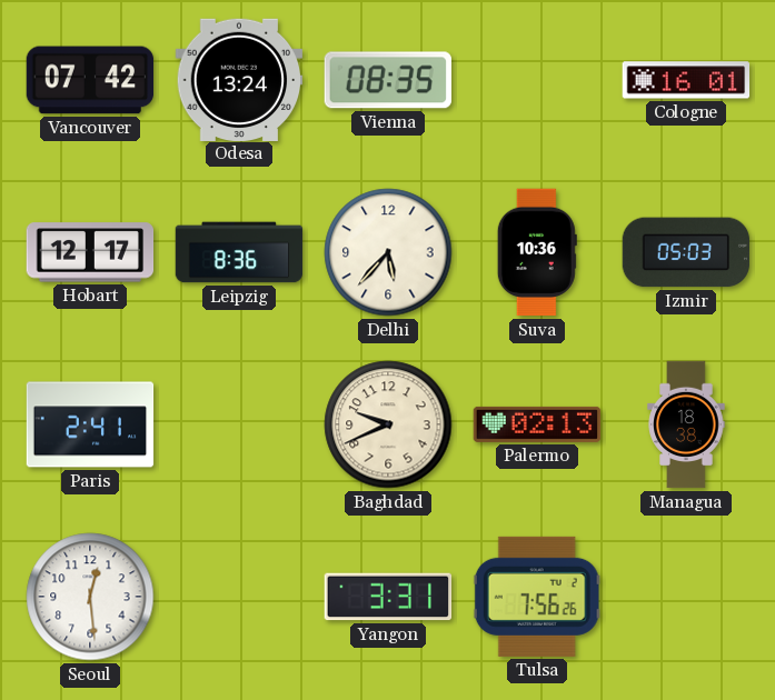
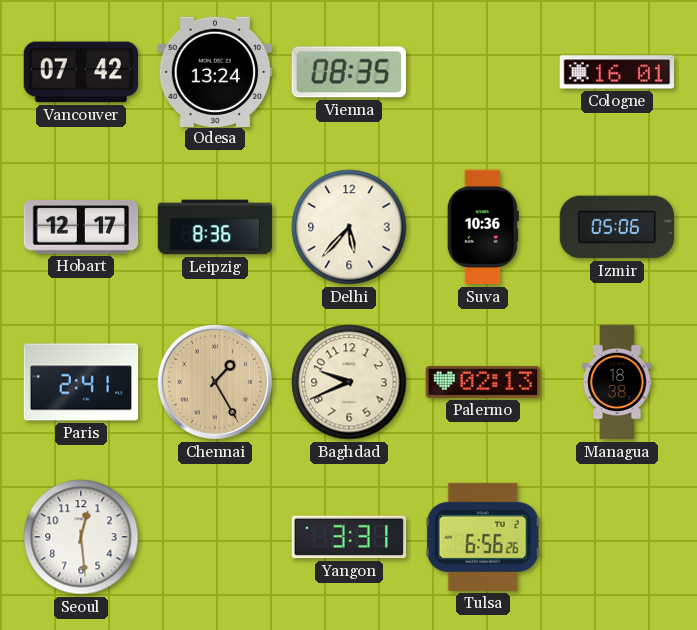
Izmir: 05:03 -> 05:06 (617, 227)
Chennai: none -> 1:25 (215, 382)
Tulsa: 7:56 -> 6:56 (483, 537)
